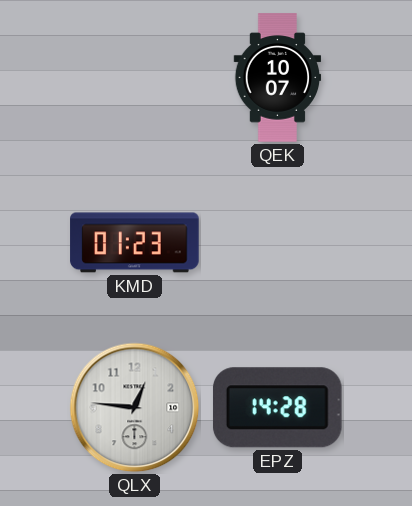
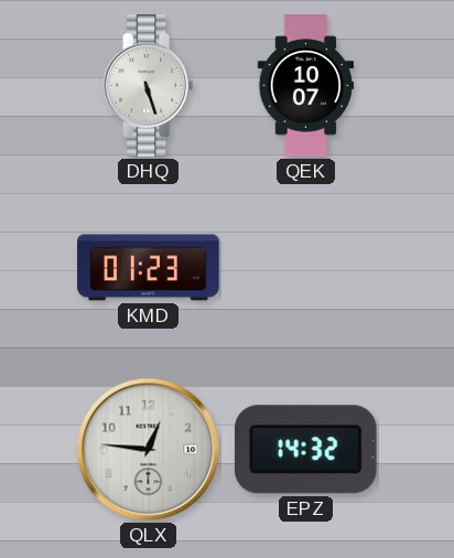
DHQ: none -> 5:27 (148, 86)
EPZ: 14:28 -> 14:32 (305, 450)
